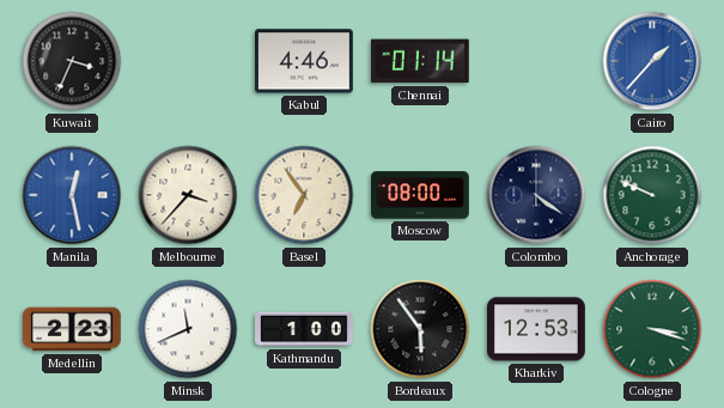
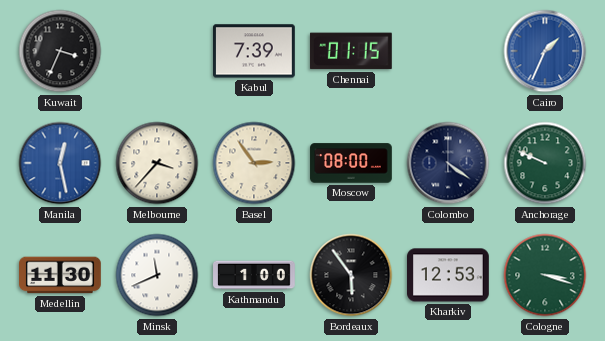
Kabul: 4:46 -> 7:39 (255, 51)
Chennai: 01:14 -> 01:15 (351, 51)
Cairo: 1:37 -> 1:34 (545, 51)
Basel: 6:54 -> 2:54 (254, 163)
Medellin: 2:23 -> 11:30 (61, 275)
